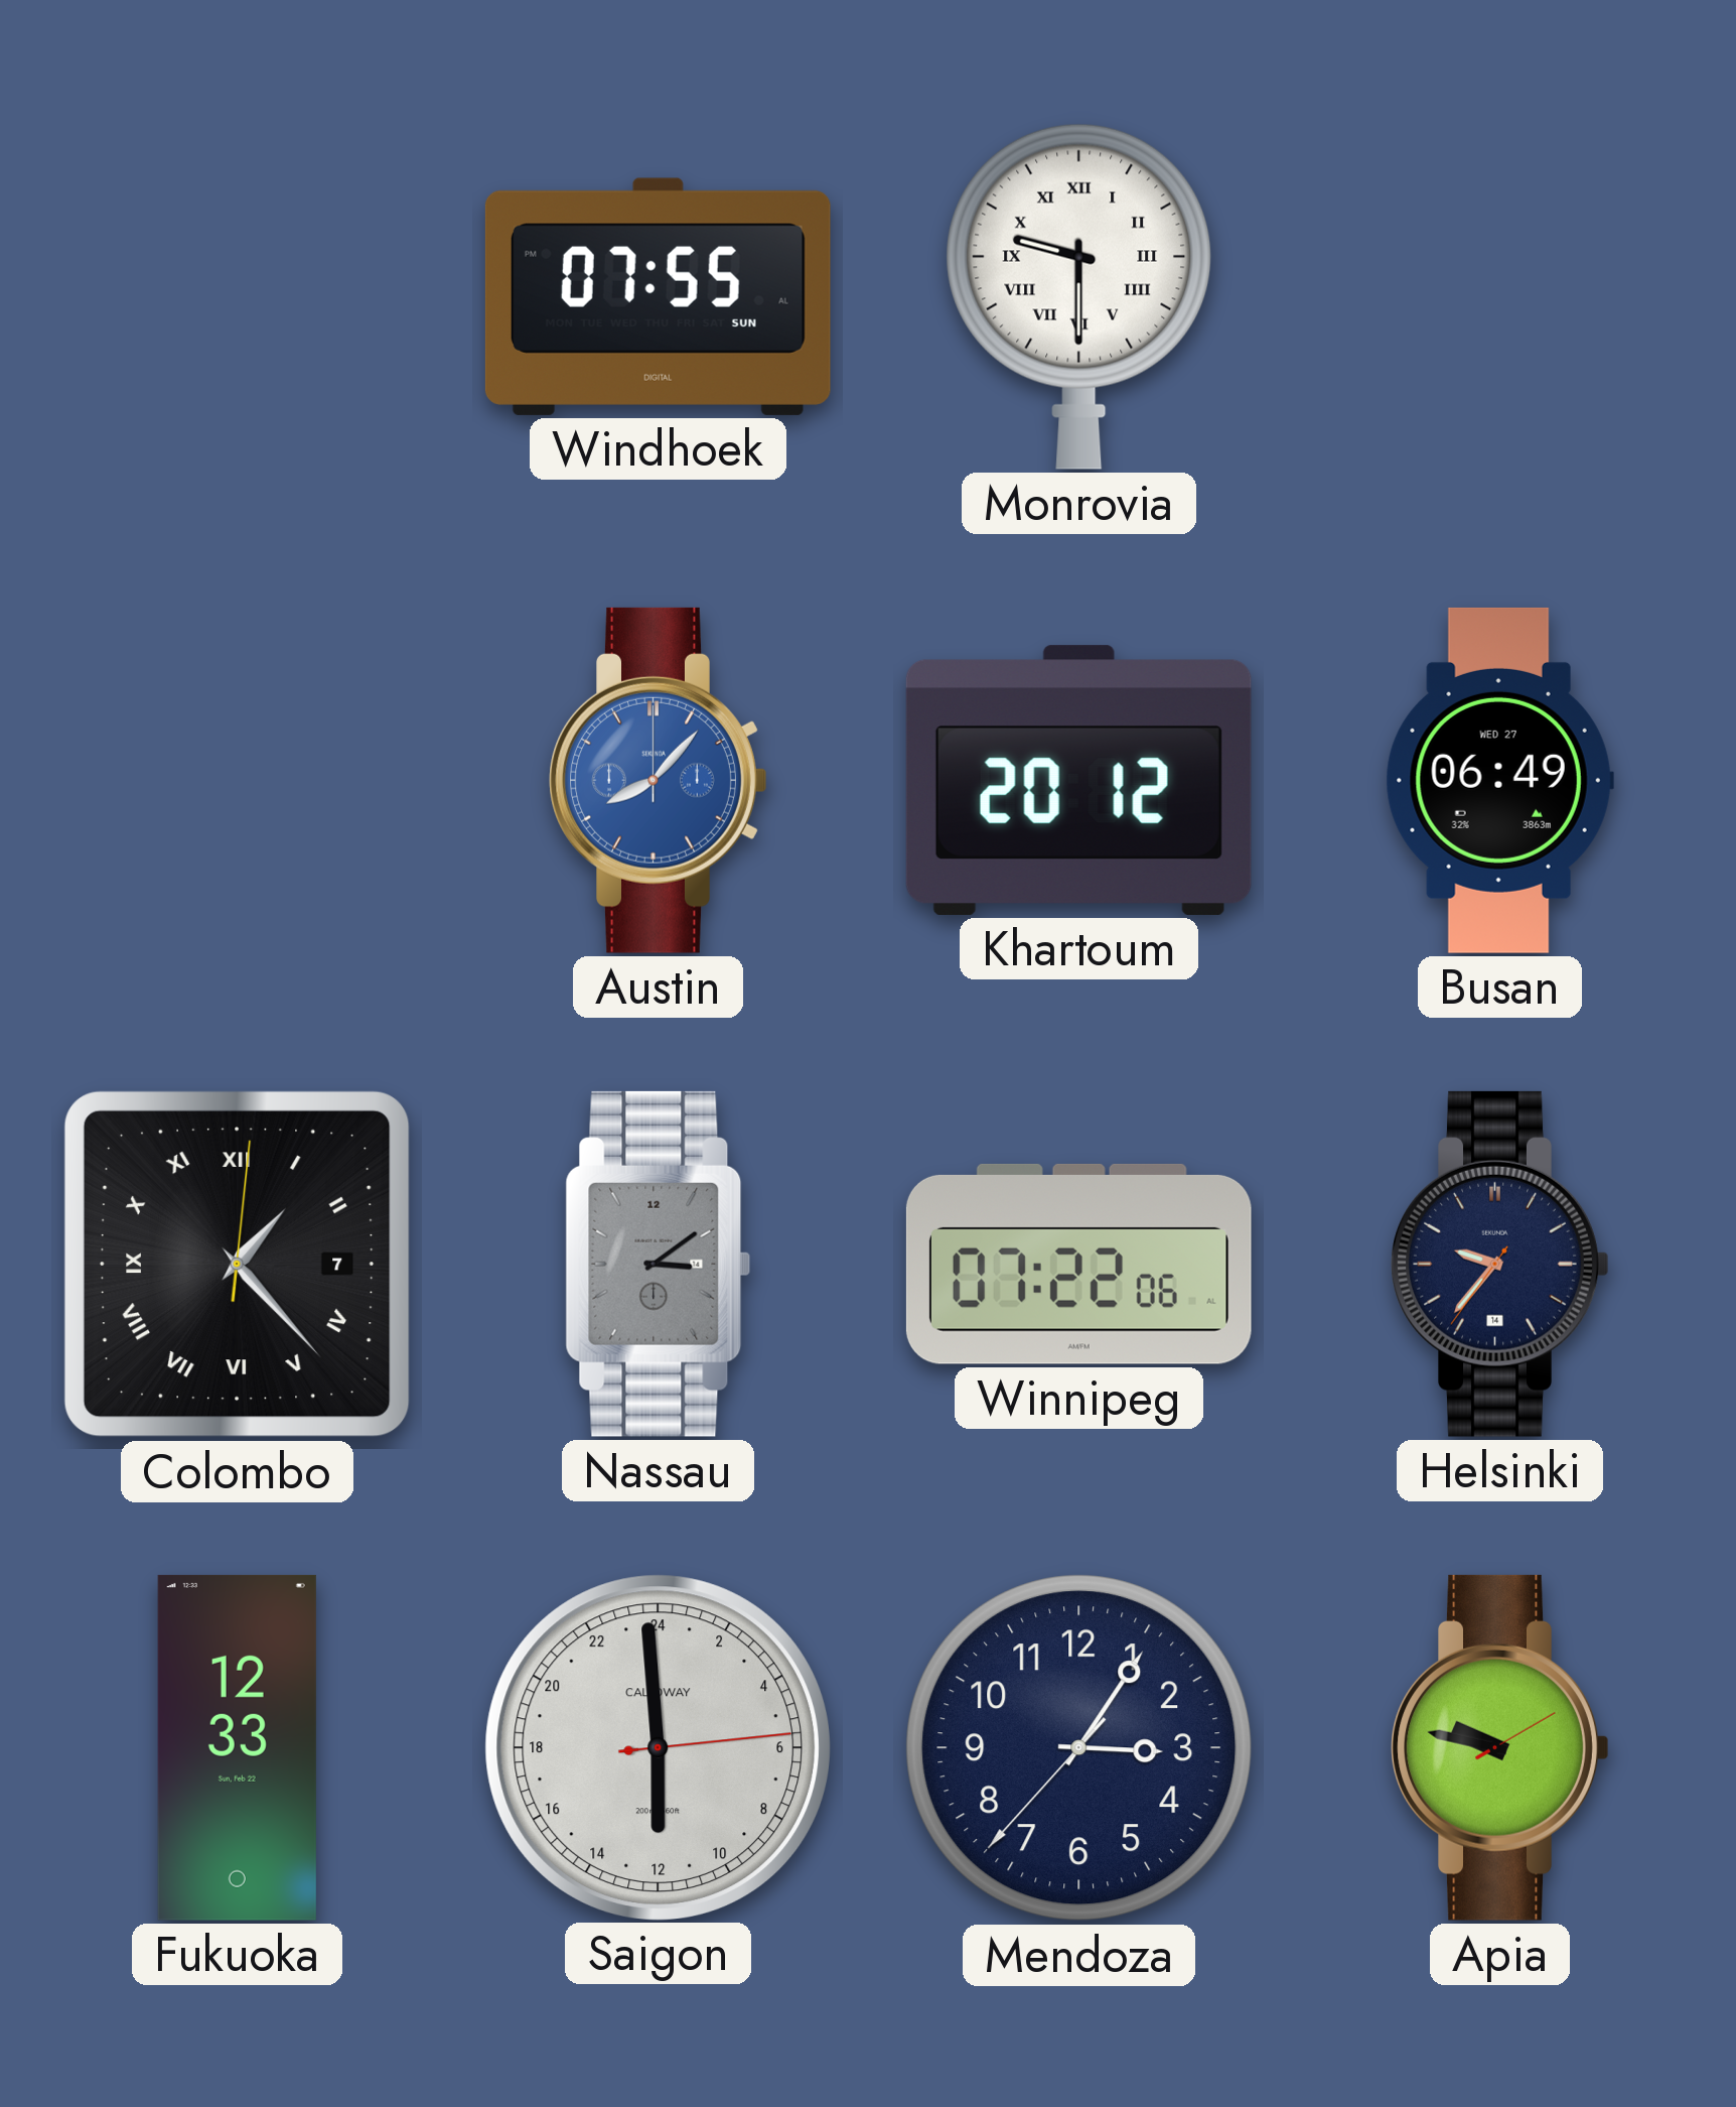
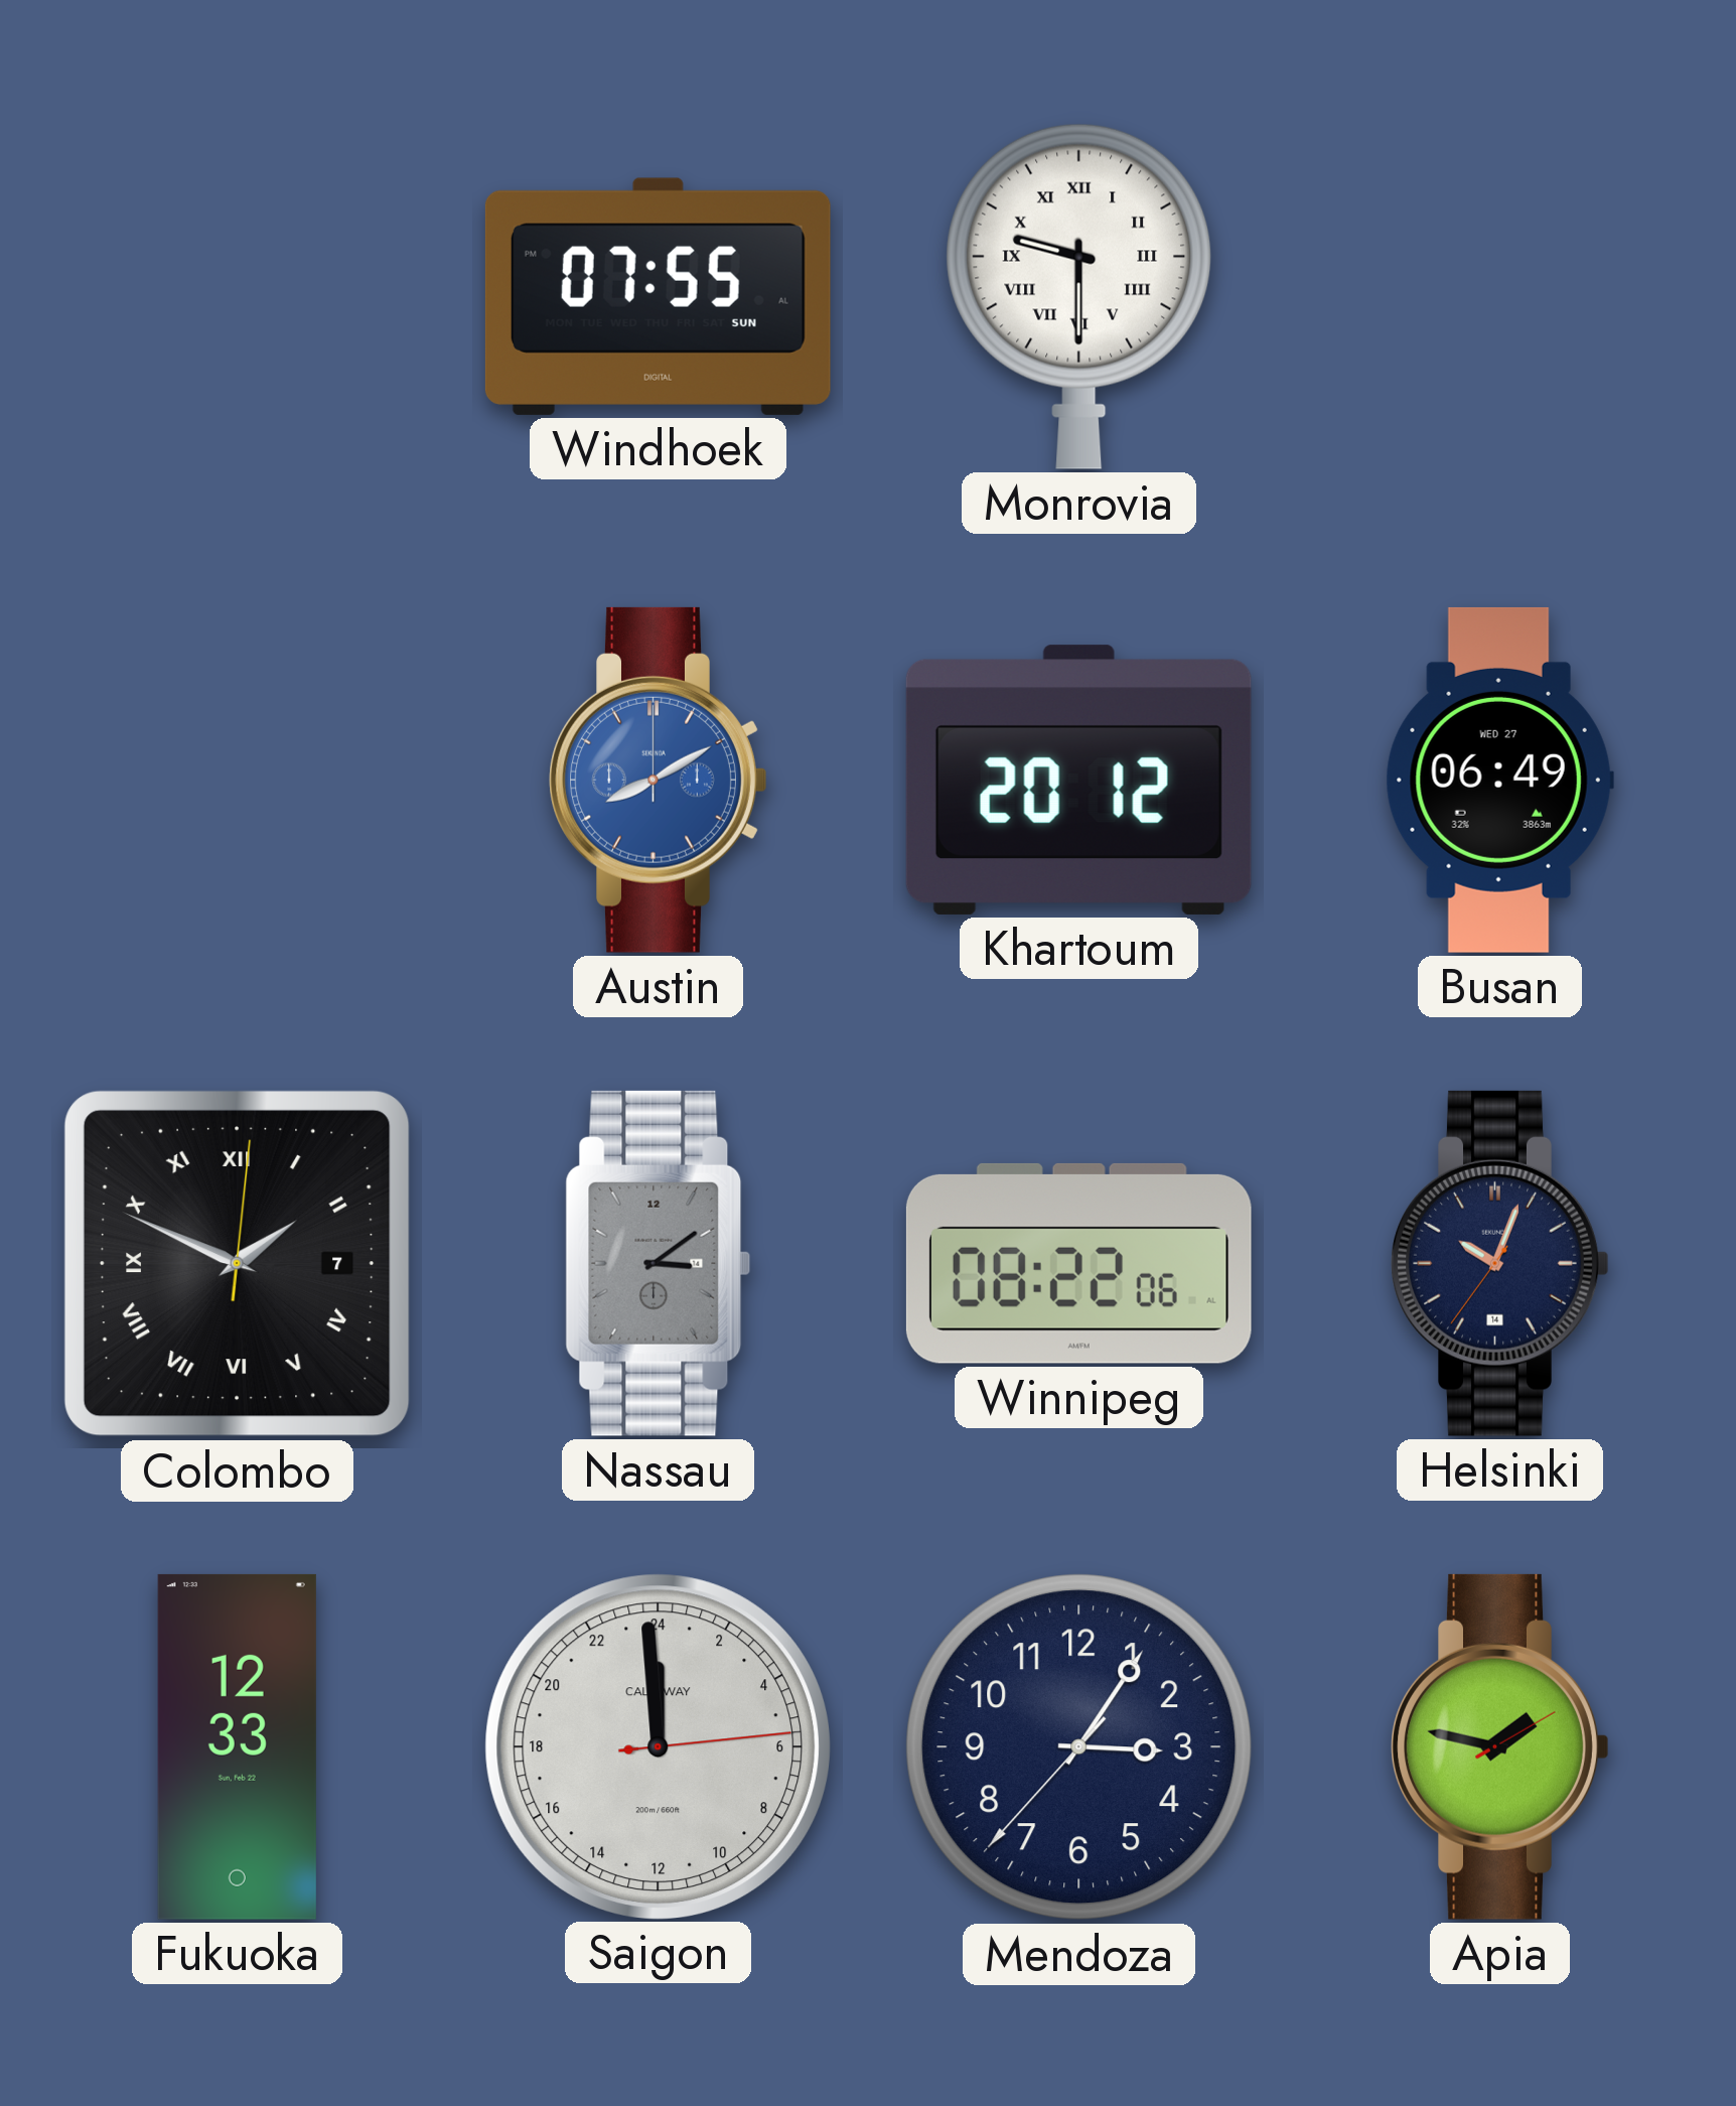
Austin: 8:07 -> 8:10 (659, 780)
Colombo: 1:23 -> 1:49 (238, 1264)
Winnipeg: 07:22 -> 08:22 (1078, 1263)
Helsinki: 9:36 -> 10:03 (1500, 1263)
Saigon: 11:59 -> 23:59 (658, 1746)
Apia: 9:47 -> 1:47 (1500, 1746)
